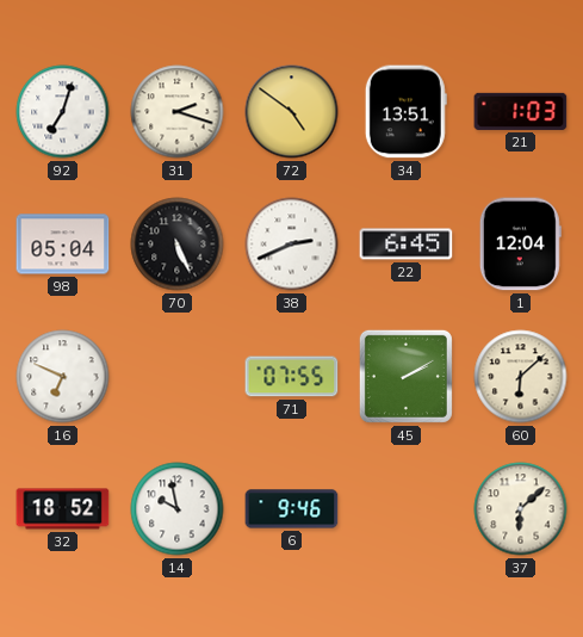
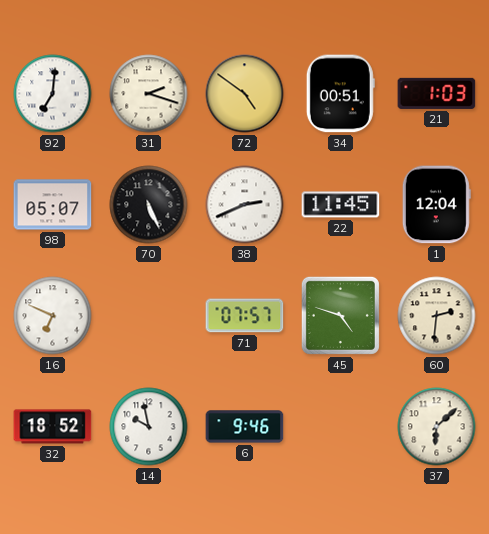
92: 7:03 -> 7:01 (53, 94)
34: 13:51 -> 00:51 (340, 94)
98: 05:04 -> 05:07 (53, 205)
22: 6:45 -> 11:45 (341, 205)
71: 07:55 -> 07:57 (245, 316)
45: 2:10 -> 4:48 (340, 315)
60: 6:08 -> 2:31 (437, 316)
